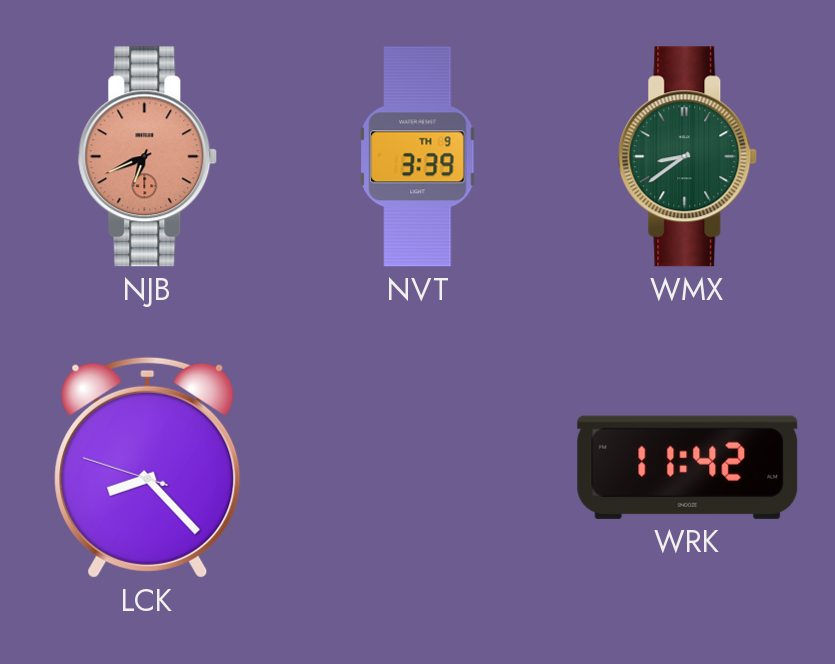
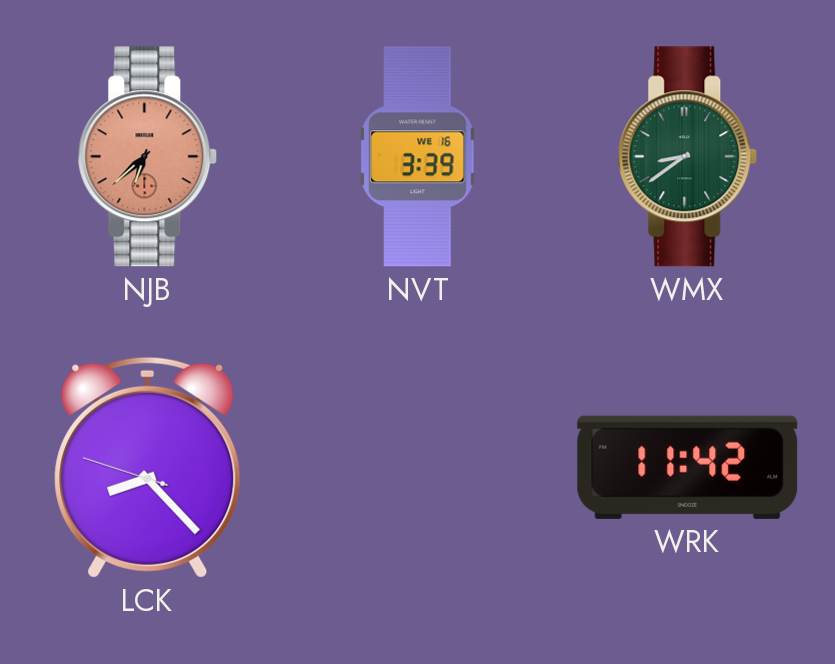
NJB: 6:41 -> 6:38 (148, 157)
NVT date: TH 9 -> WE 16 (418, 157)
